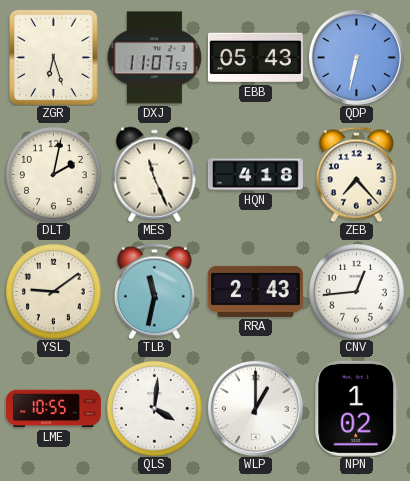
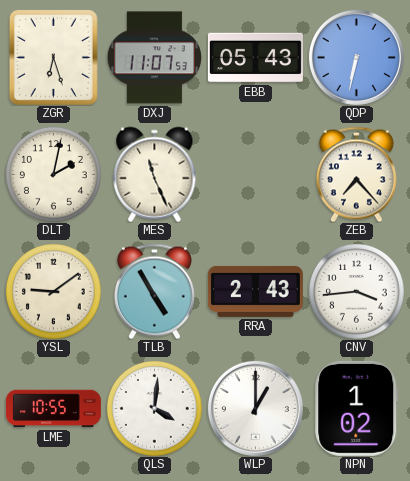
HQN: 4:18 -> none (255, 175)
TLB: 11:32 -> 4:55 (154, 291)
CNV: 12:44 -> 3:44 (357, 292)
